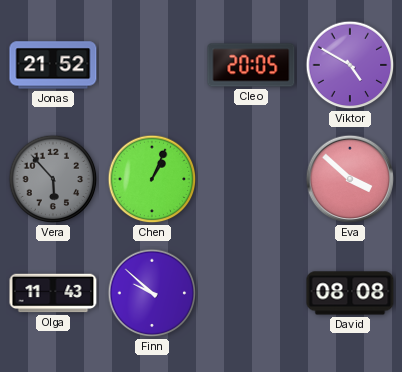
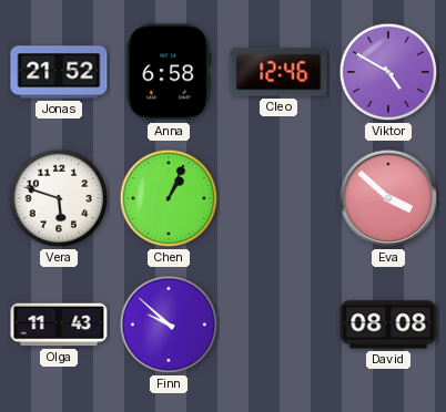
Anna: none -> 6:58 (169, 72)
Cleo: 20:05 -> 12:46 (278, 72)
Vera: 5:53 -> 5:48 (59, 198)
Vera dial: grey -> white (59, 198)
